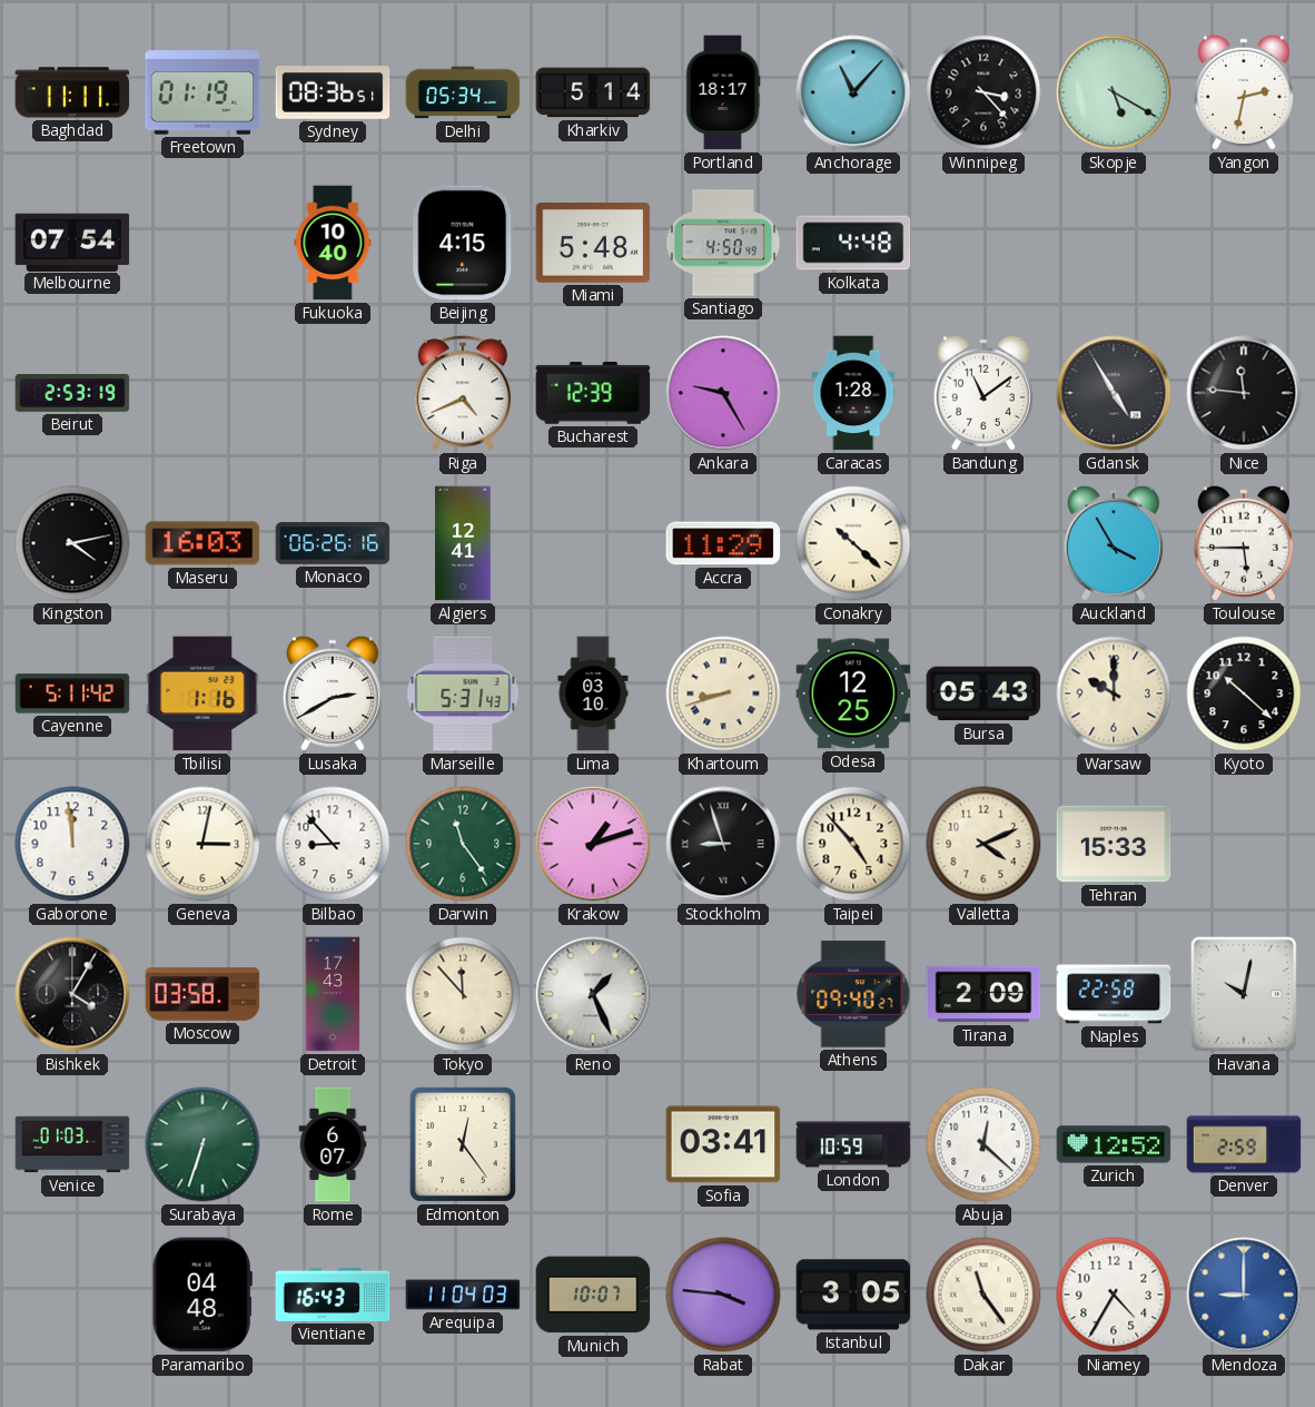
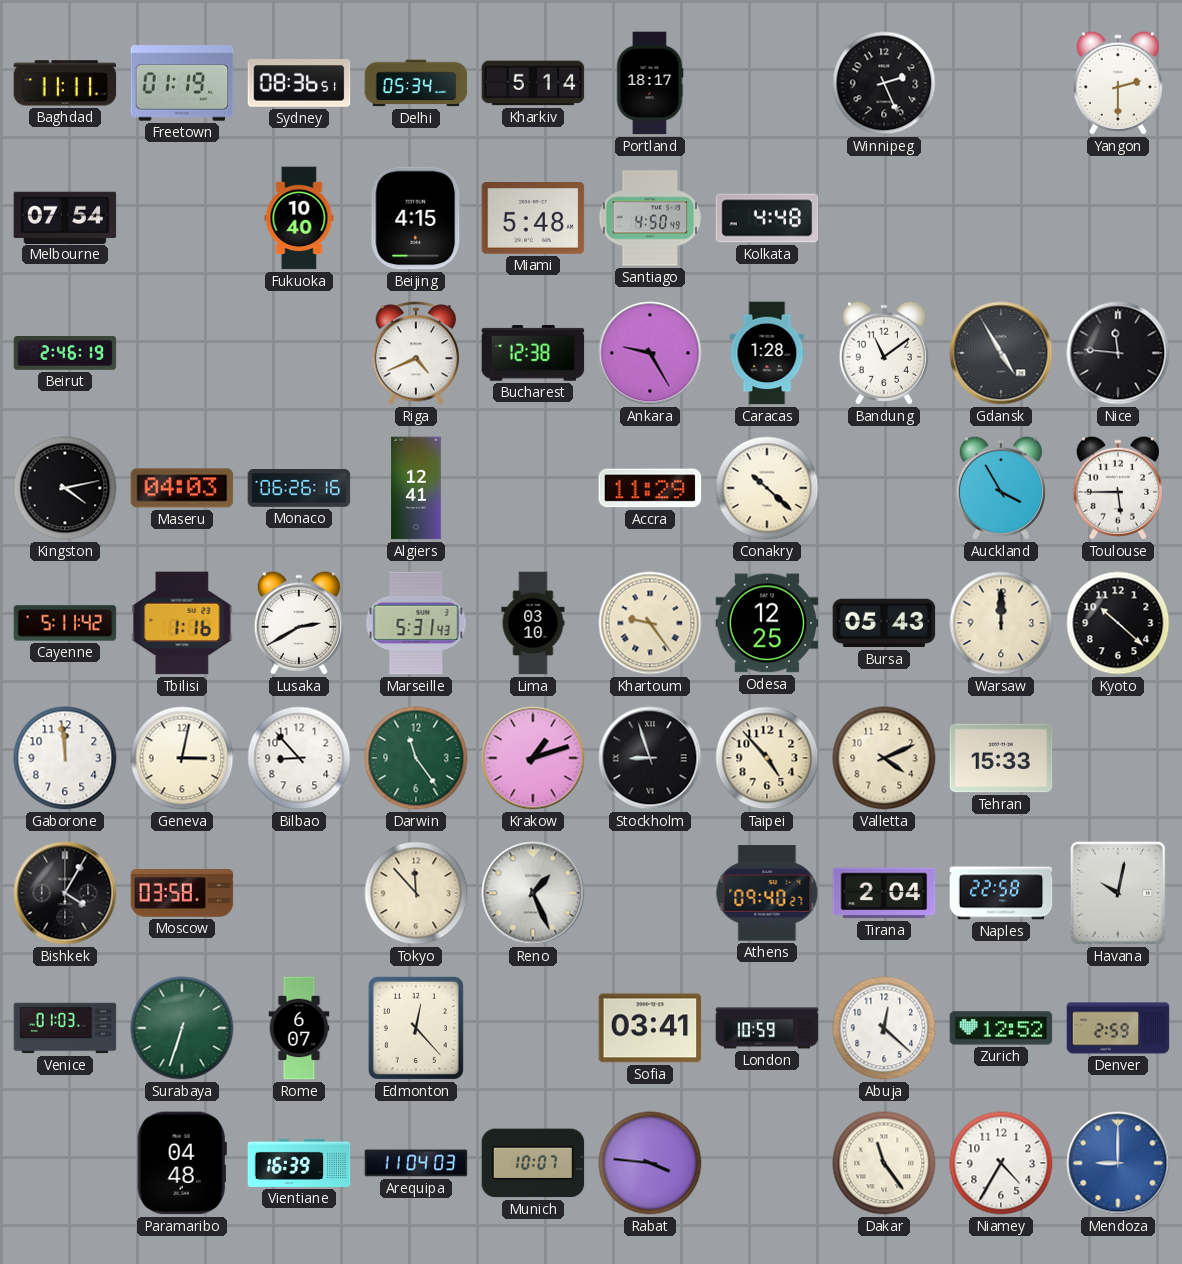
Anchorage: 11:07 -> none (853, 92)
Winnipeg: 3:23 -> 2:26 (884, 83)
Skopje: 5:20 -> none (1114, 92)
Yangon: 2:32 -> 2:30 (1118, 83)
Beirut: 2:53 -> 2:46 (65, 354)
Bucharest: 12:39 -> 12:38 (533, 353)
Maseru: 16:03 -> 04:03 (182, 488)
Khartoum: 8:42 -> 9:24 (650, 623)
Warsaw: 10:00 -> 12:00 (1001, 623)
Detroit: 17:43 -> none (333, 994)
Tirana: 2:09 -> 2:04 (884, 893)
Edmonton: 12:24 -> 12:23 (416, 1028)
Vientiane: 16:43 -> 16:39 (299, 1163)
Istanbul: 3:05 -> none (853, 1295)
